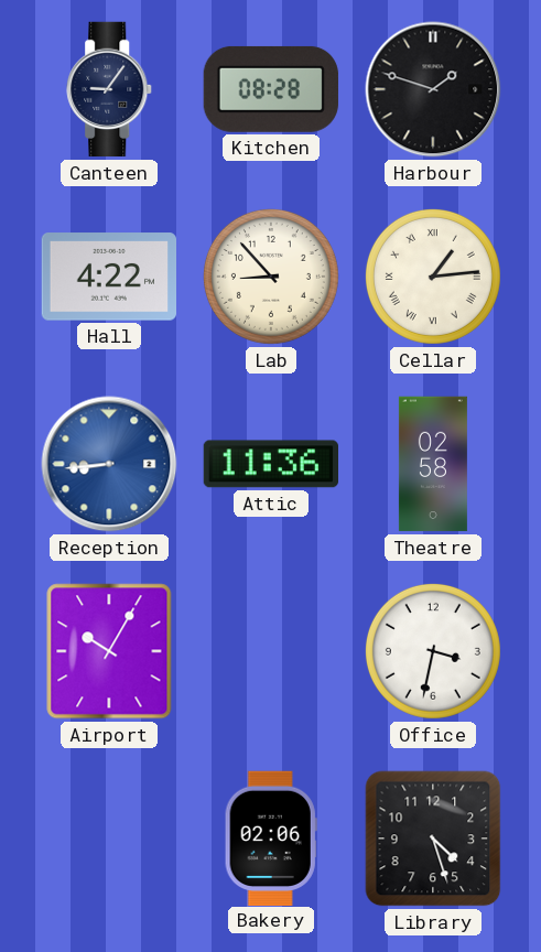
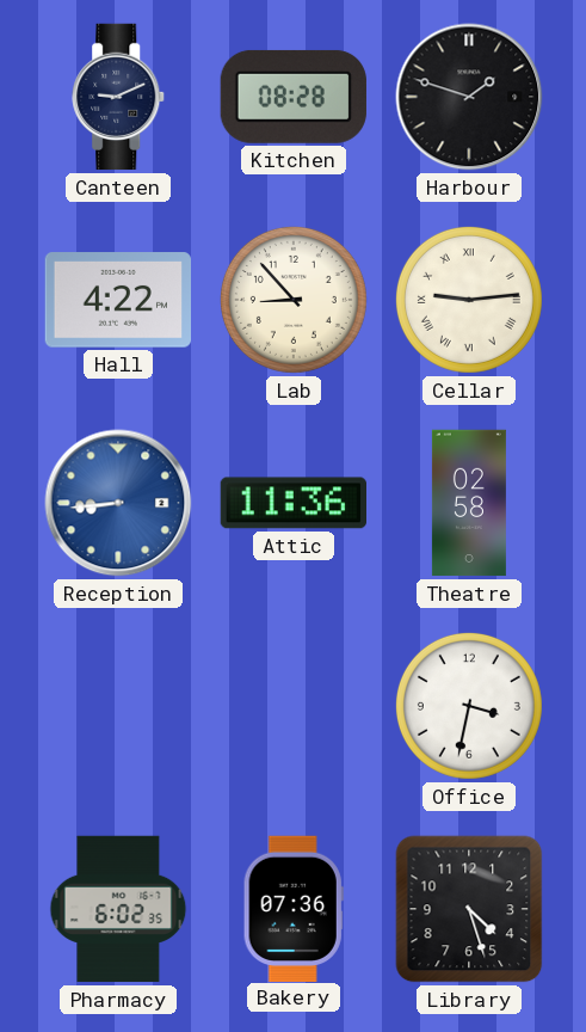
Canteen: 9:06 -> 9:11 (119, 97)
Cellar: 1:14 -> 9:14 (469, 300)
Airport: 10:05 -> none (109, 651)
Pharmacy: none -> 6:02 (118, 909)
Bakery: 02:06 -> 07:36 (294, 908)
